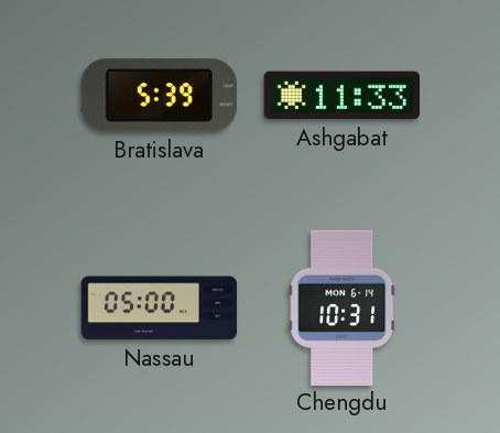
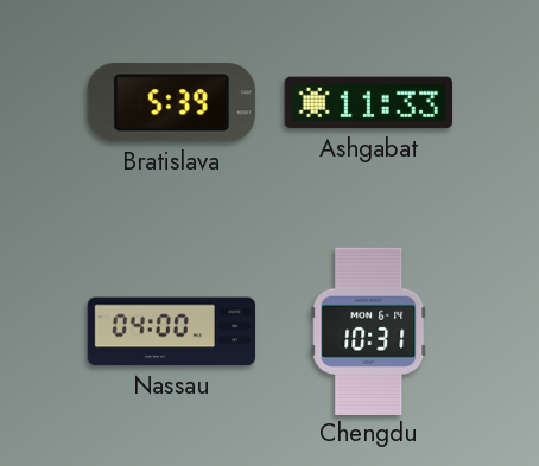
Nassau: 05:00 -> 04:00 (172, 332)
